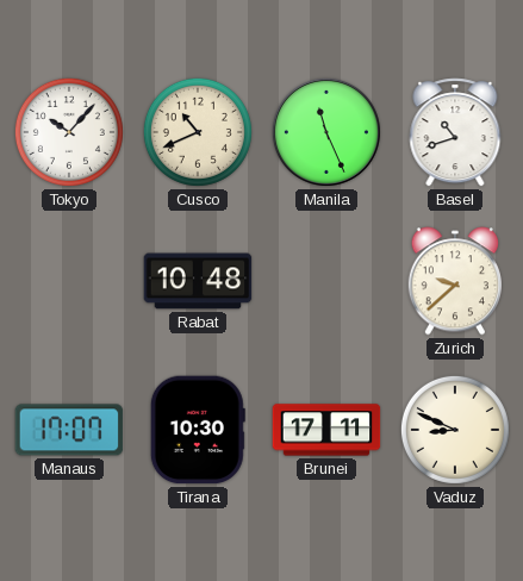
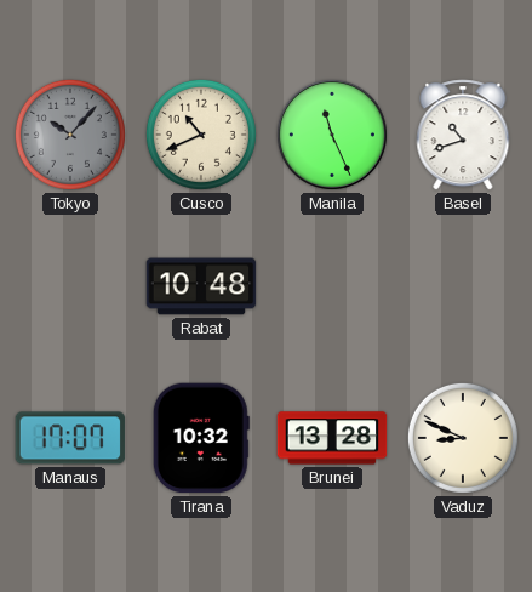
Tokyo dial: white -> grey (70, 135)
Zurich: 9:38 -> none (454, 281)
Tirana: 10:30 -> 10:32 (201, 438)
Brunei: 17:11 -> 13:28 (332, 438)
